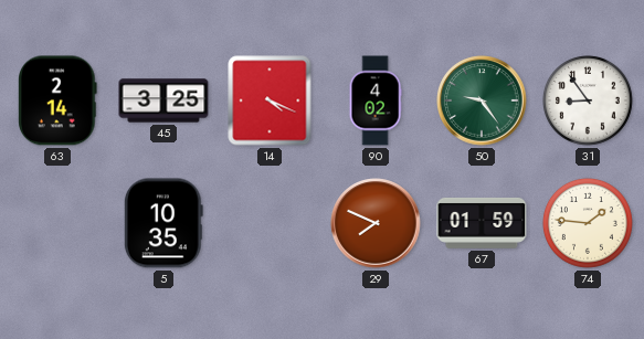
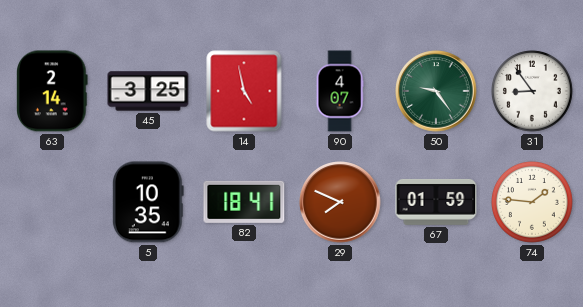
14: 4:19 -> 4:58 (244, 91)
90: 4:02 -> 4:07 (340, 91)
82: none -> 18:41 (244, 202)
